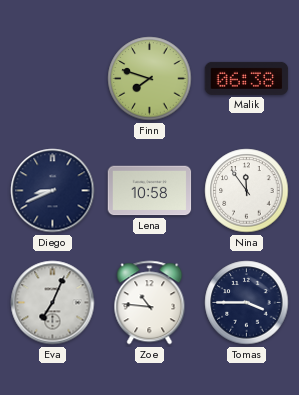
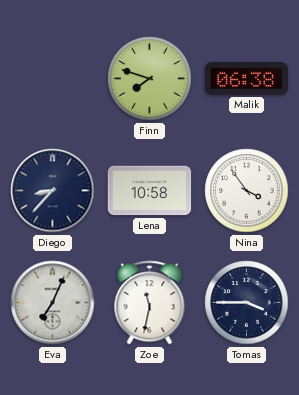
Diego: 8:41 -> 8:37 (53, 191)
Nina: 11:54 -> 3:54 (247, 191)
Zoe: 10:46 -> 11:32 (150, 303)
